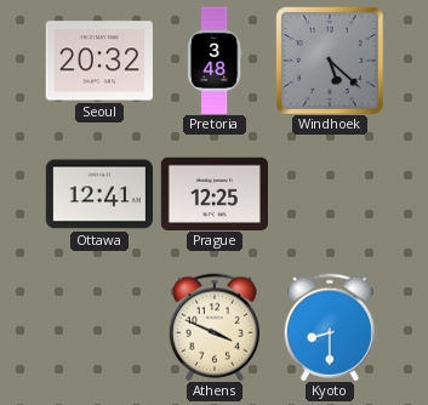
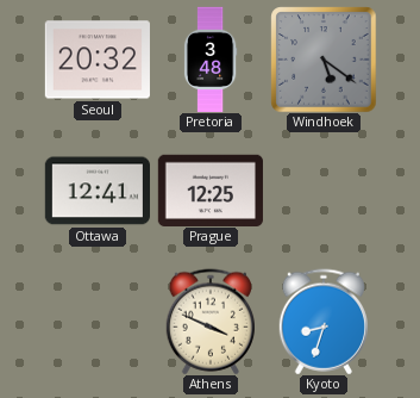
Windhoek: 5:22 -> 5:21 (324, 60)
Kyoto: 8:30 -> 8:33 (322, 322)
